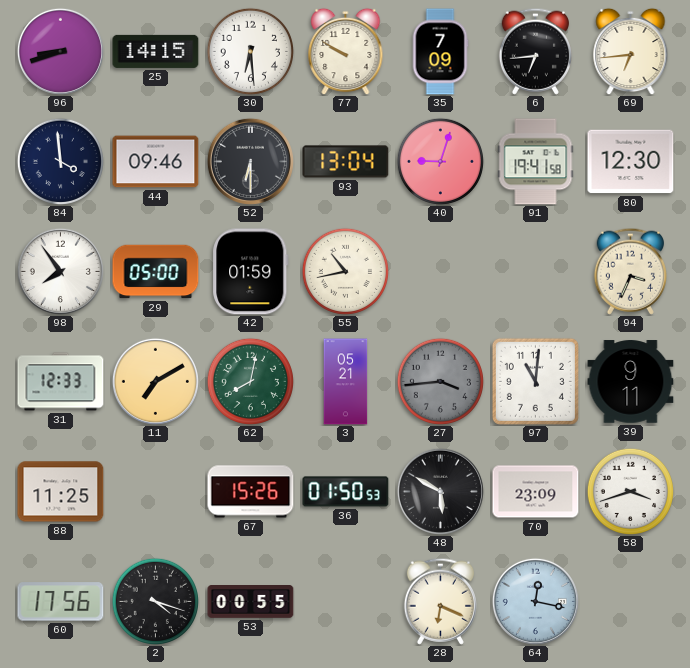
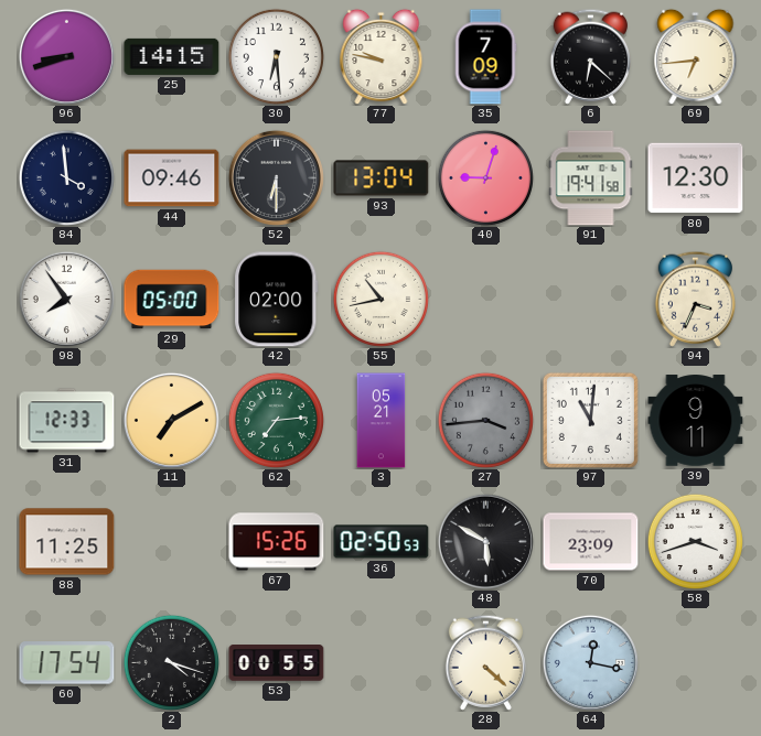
77: 9:50 -> 9:47 (382, 56)
6: 6:44 -> 6:22 (590, 56)
42: 01:59 -> 02:00 (277, 300)
62: 8:02 -> 7:14 (276, 420)
36: 01:50 -> 02:50 (382, 542)
60: 17:56 -> 17:54 (67, 663)
28: 6:19 -> 4:22 (485, 662)
